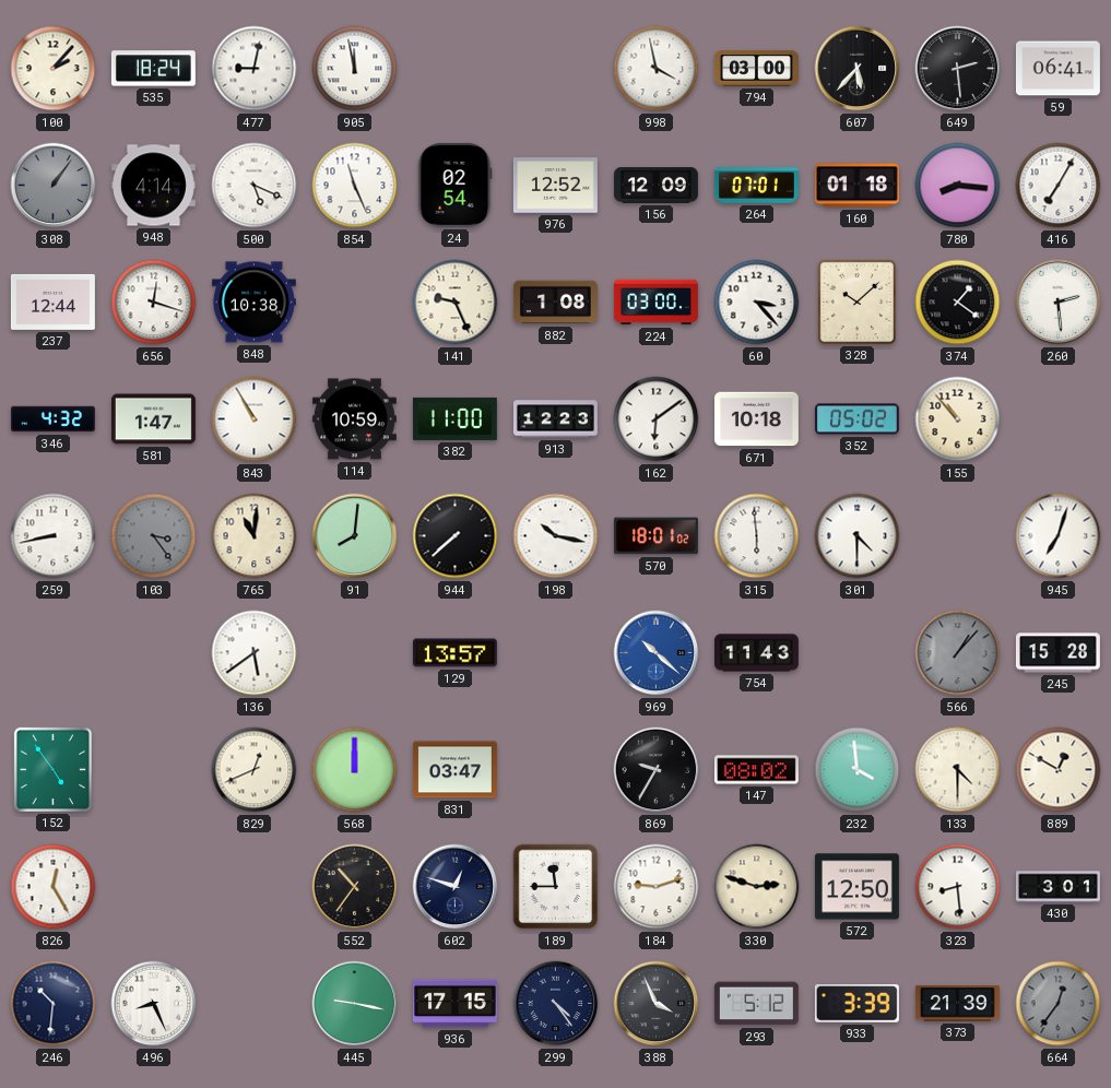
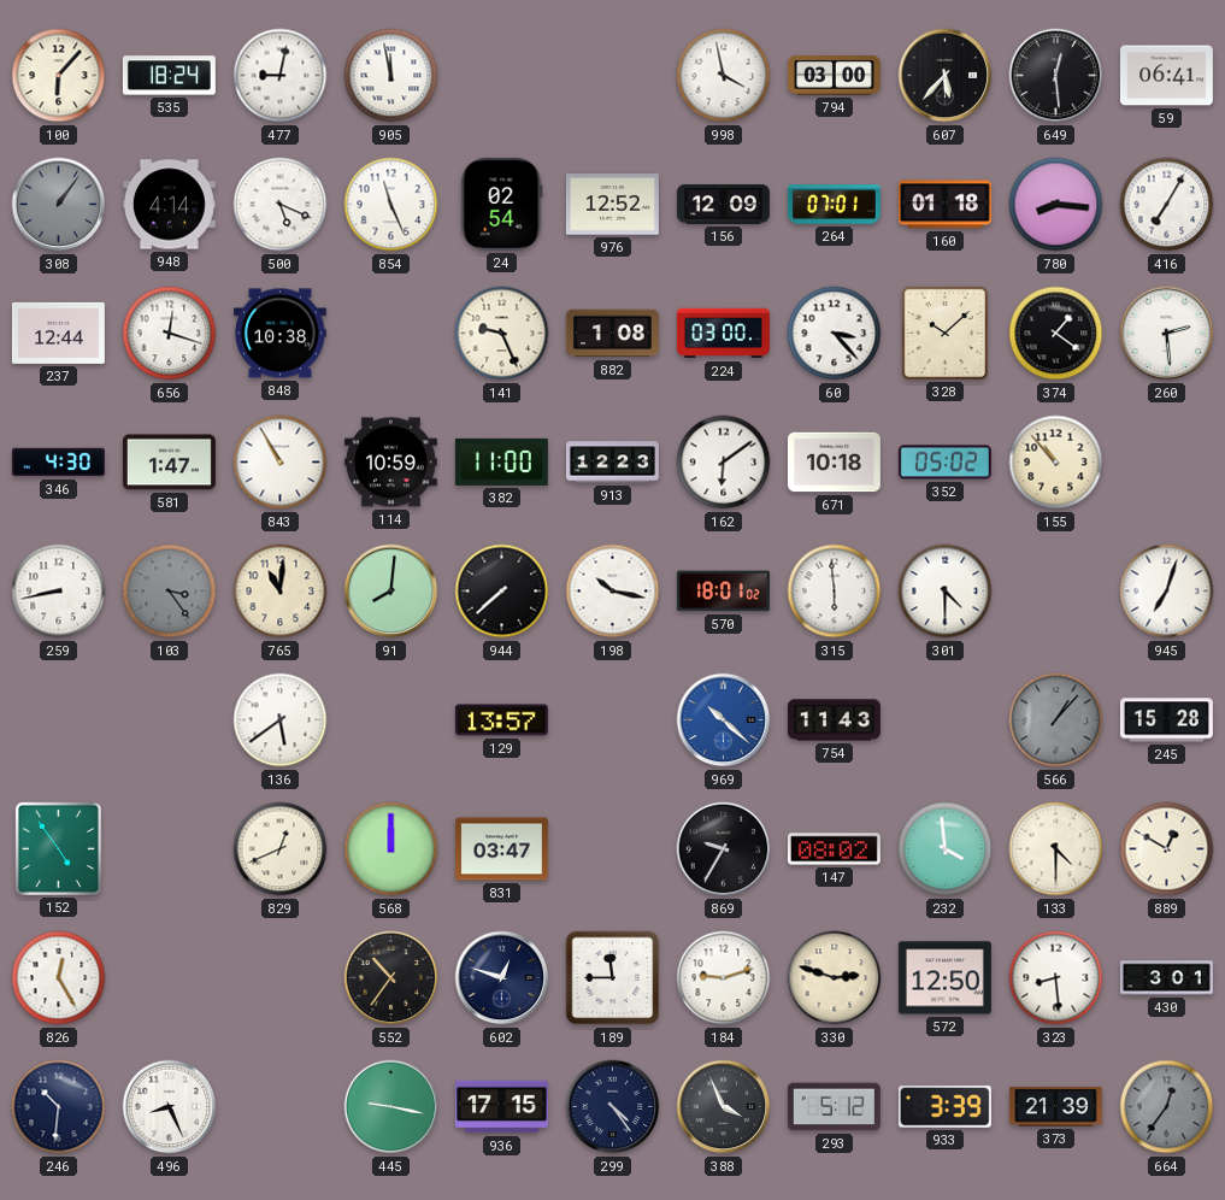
100: 2:07 -> 6:07 (59, 76)
649: 2:29 -> 12:29 (1056, 76)
346: 4:32 -> 4:30 (58, 463)
